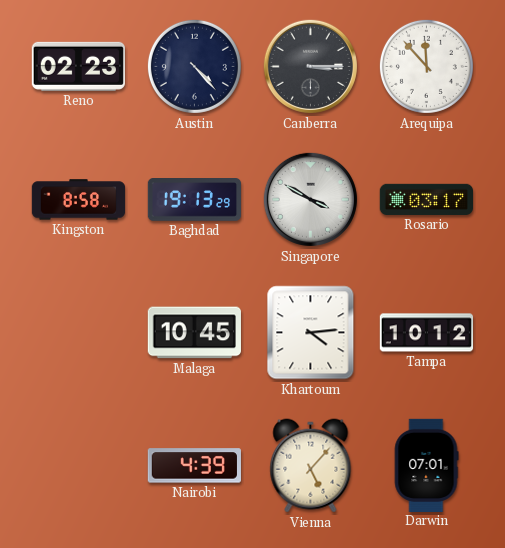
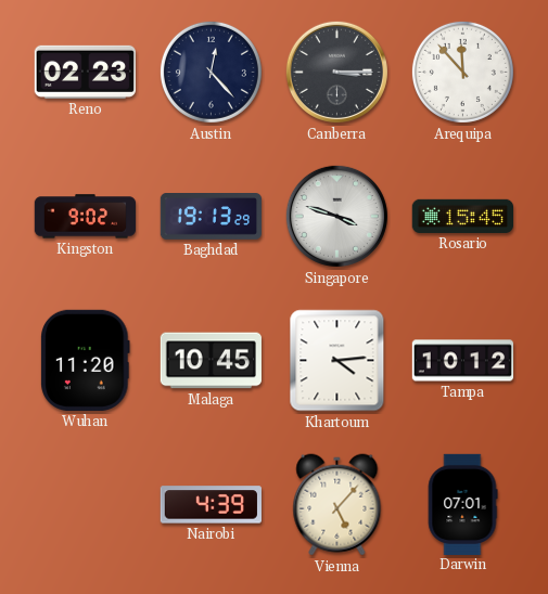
Austin: 4:23 -> 12:23 (211, 72)
Kingston: 8:58 -> 9:02 (86, 217)
Singapore: 3:50 -> 3:48 (336, 216)
Rosario: 03:17 -> 15:45 (462, 216)
Wuhan: none -> 11:20 (86, 360)
